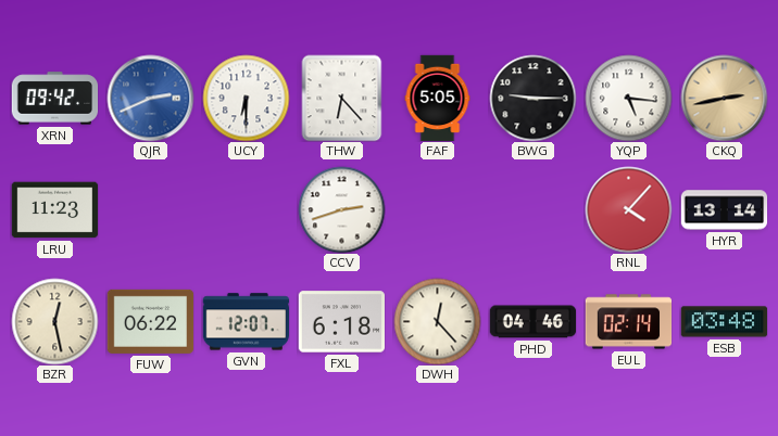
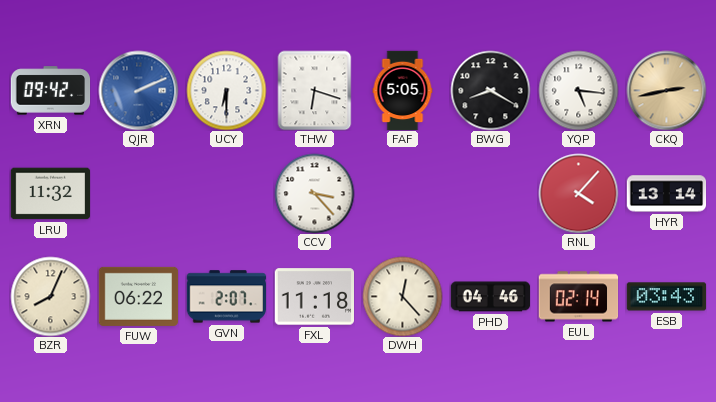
QJR: 2:41 -> 2:11 (138, 90)
THW: 6:23 -> 6:18 (315, 90)
BWG: 9:15 -> 8:20 (490, 90)
LRU: 11:23 -> 11:32 (50, 194)
CCV: 2:42 -> 3:23 (314, 193)
BZR: 12:28 -> 8:04 (50, 296)
GVN: 12:07 -> 2:07 (226, 297)
FXL: 6:18 -> 11:18 (314, 297)
ESB: 03:48 -> 03:43 (666, 297)
